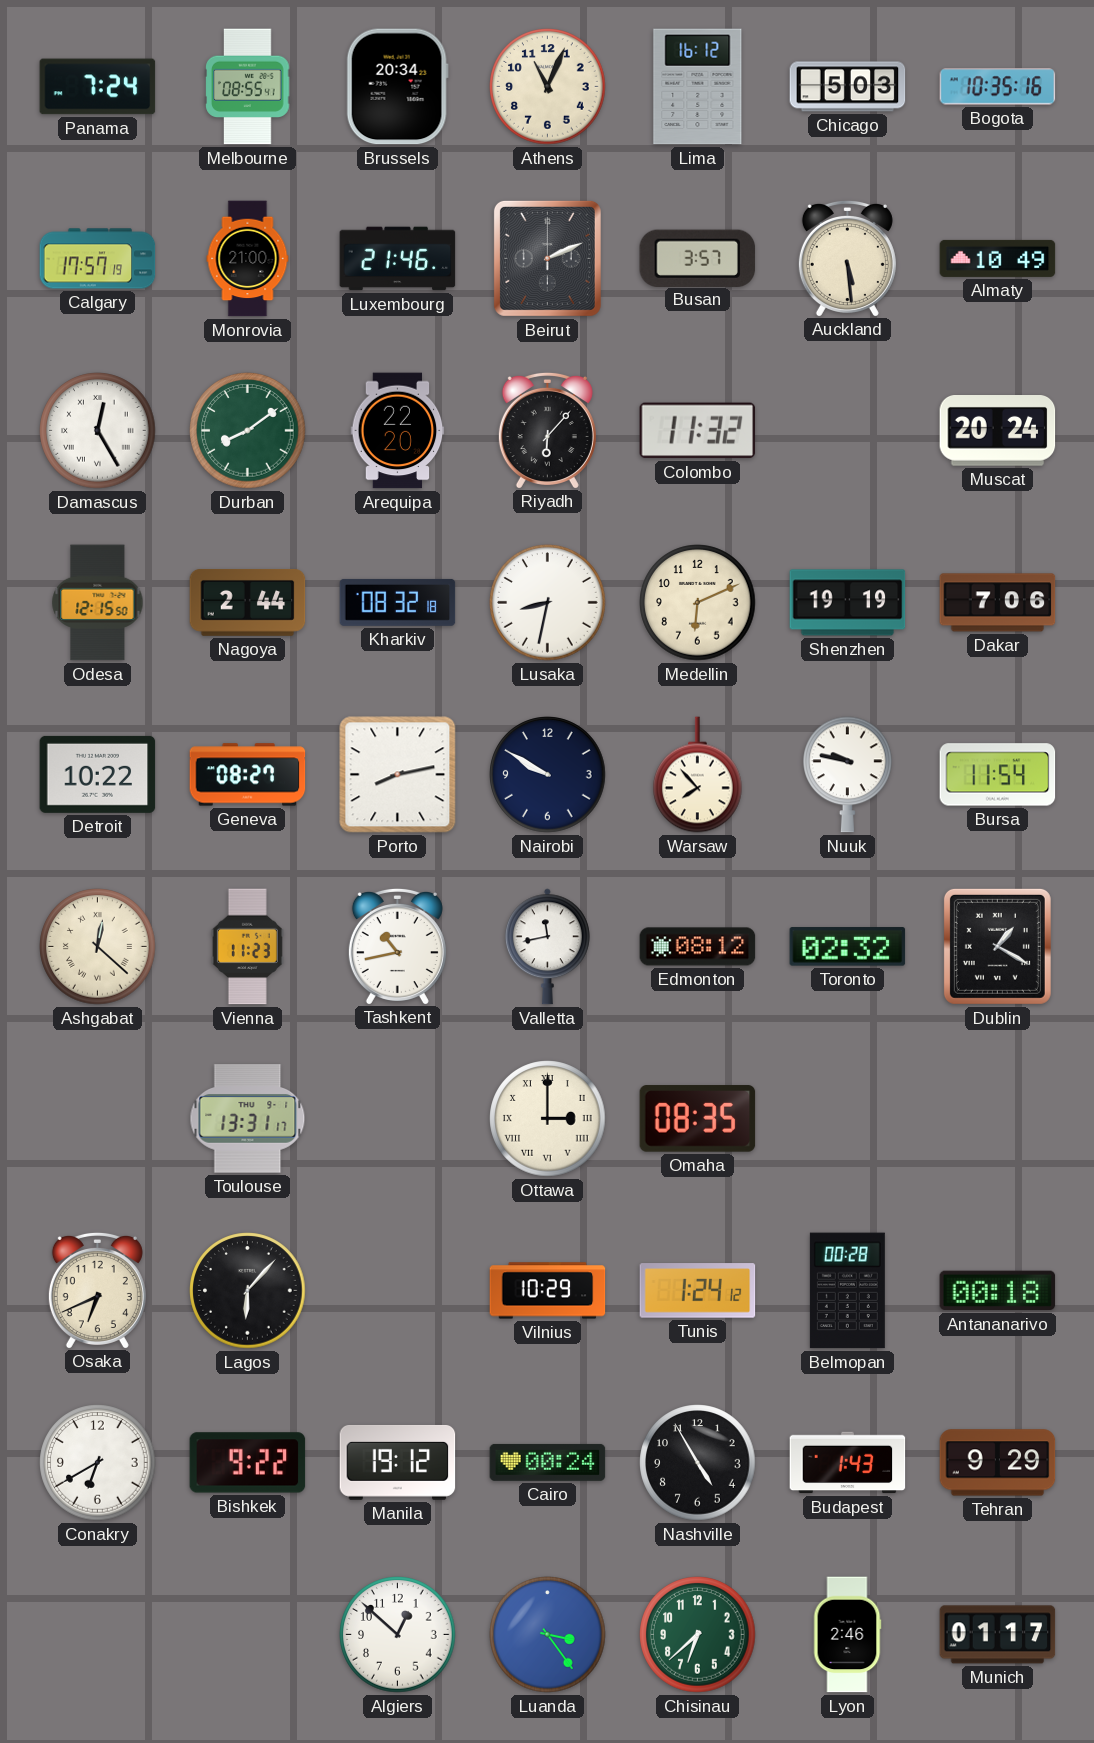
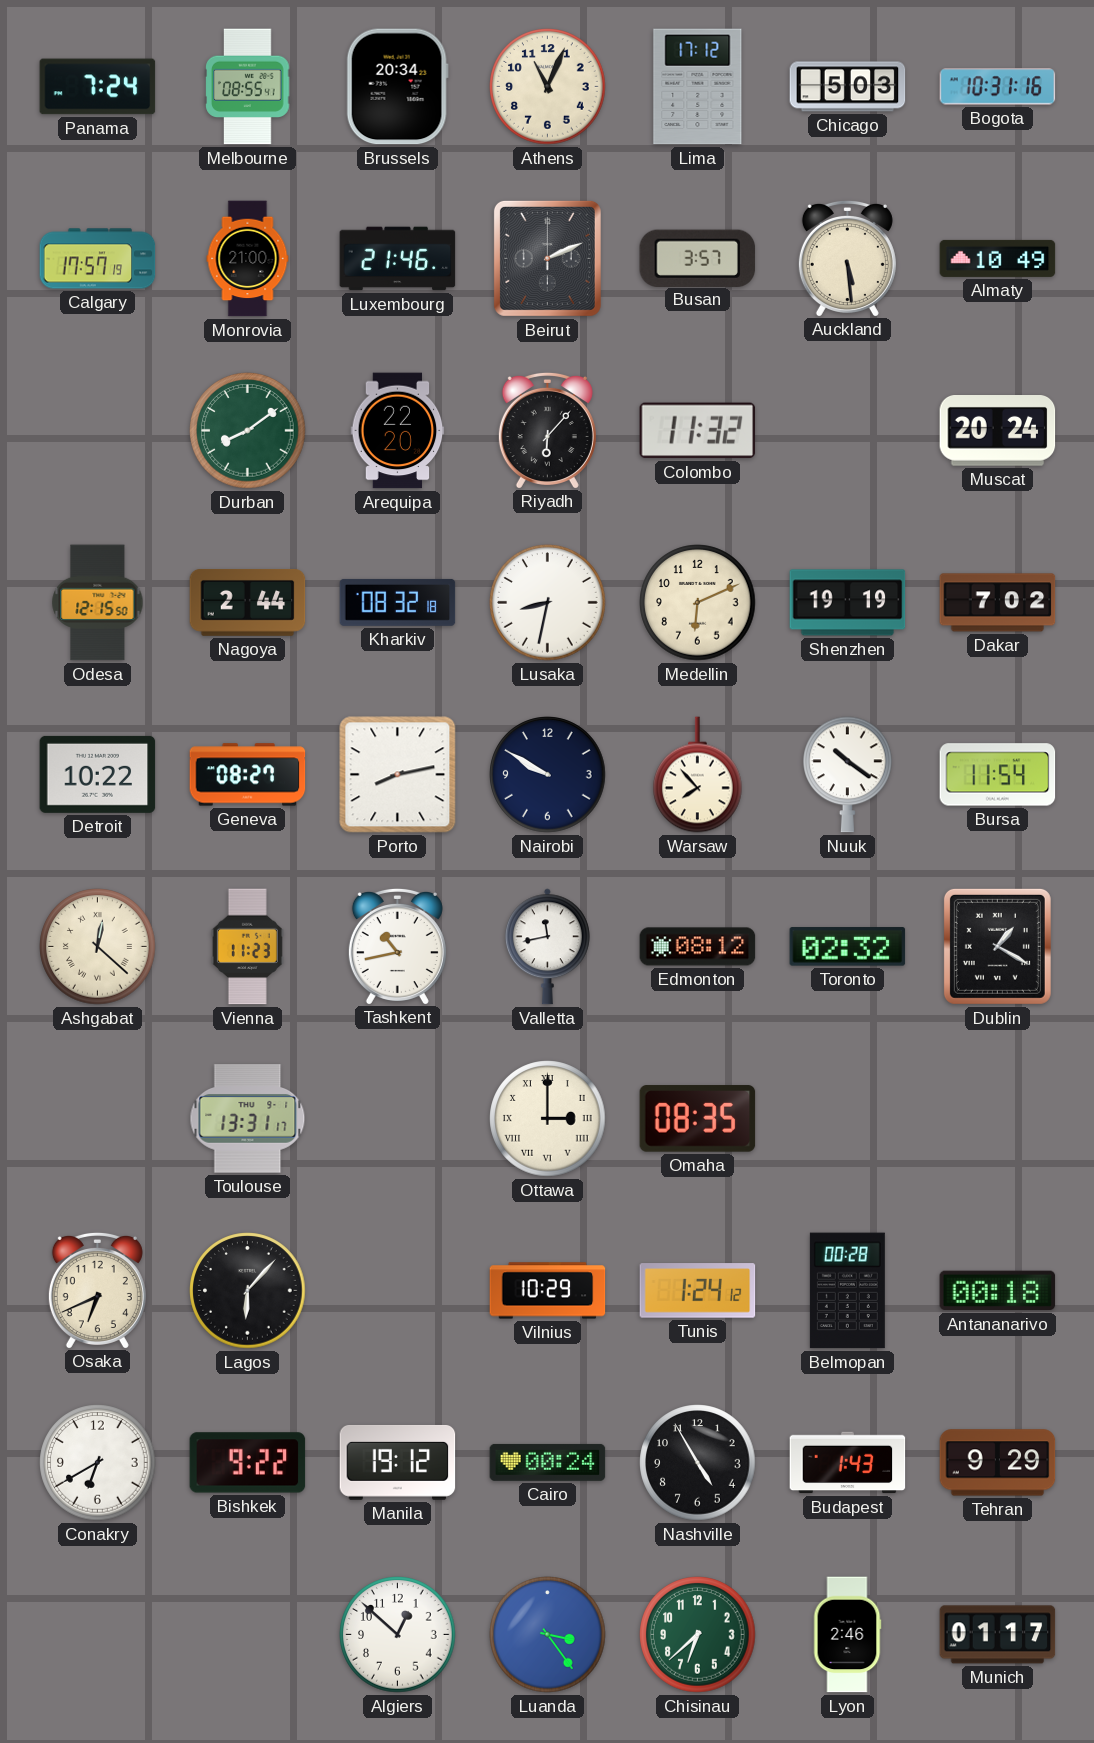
Lima: 16:12 -> 17:12 (698, 87)
Bogota: 10:35 -> 10:31 (998, 87)
Damascus: 12:25 -> none (98, 431)
Dakar: 7:06 -> 7:02 (998, 603)
Nuuk: 9:47 -> 10:21 (848, 775)
